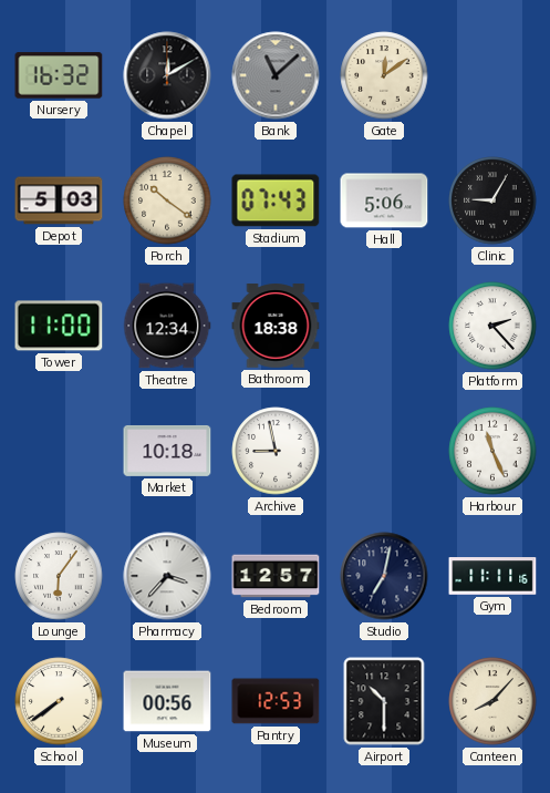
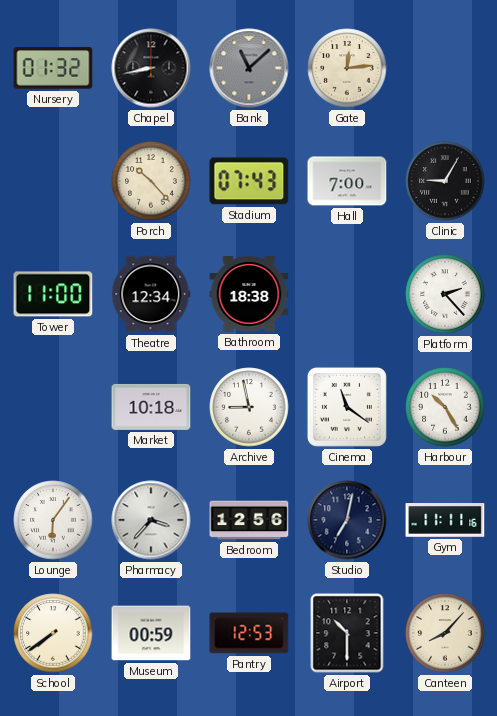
Nursery: 16:32 -> 01:32 (53, 68)
Chapel: 12:10 -> 8:43 (151, 68)
Gate: 12:09 -> 12:14 (347, 68)
Depot: 5:03 -> none (59, 200)
Porch: 10:21 -> 10:23 (151, 181)
Hall: 5:06 -> 7:00 (347, 181)
Cinema: none -> 11:21 (347, 407)
Harbour: 11:26 -> 10:25 (445, 407)
Bedroom: 12:57 -> 12:56 (249, 520)
Museum: 00:56 -> 00:59 (151, 633)
